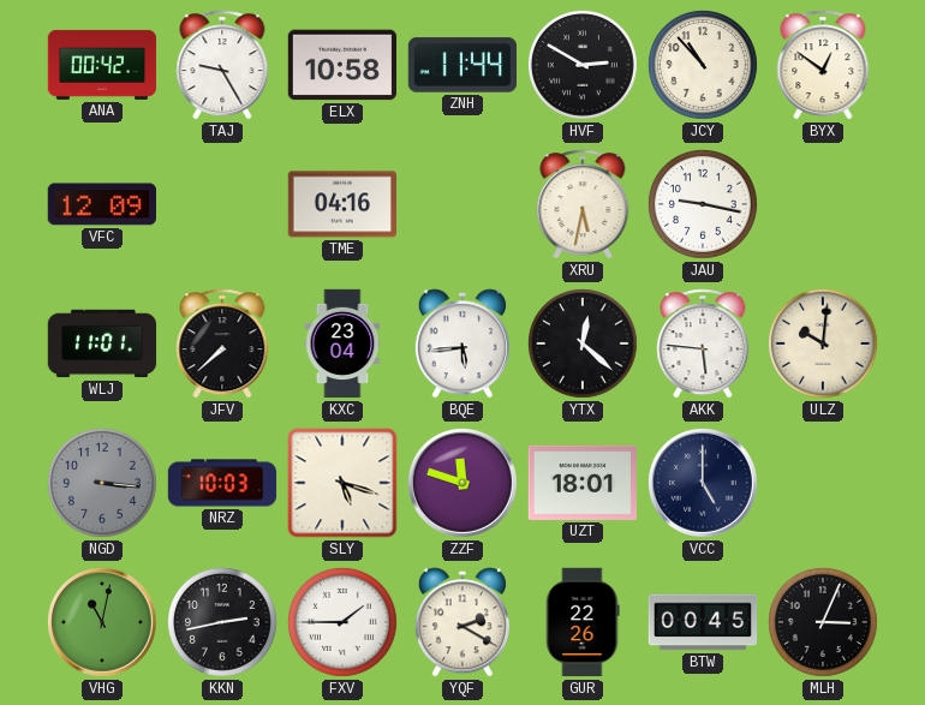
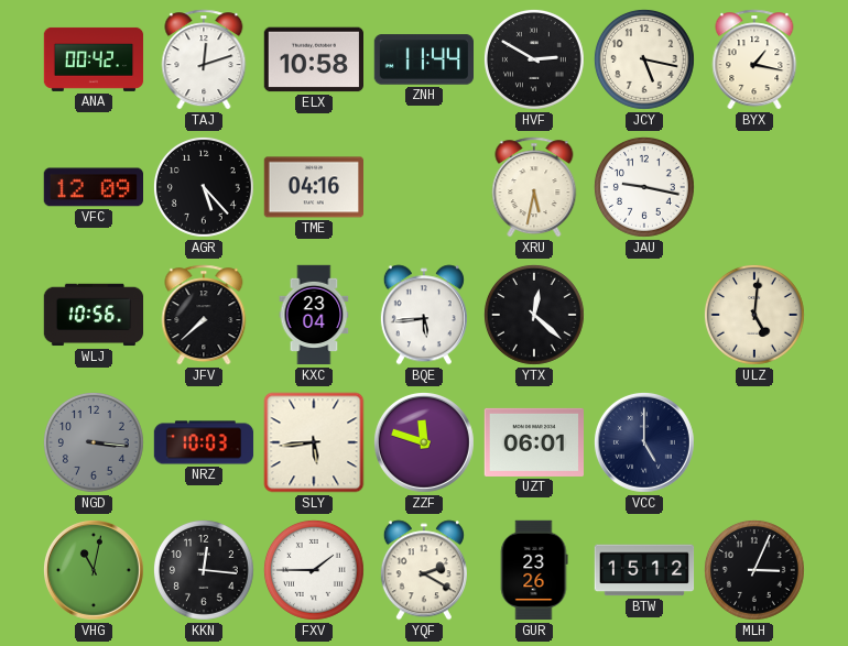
TAJ: 9:25 -> 12:12 (204, 59)
JCY: 10:53 -> 5:17 (644, 59)
BYX: 12:51 -> 1:17 (754, 59)
AGR: none -> 5:23 (204, 187)
WLJ: 11:01 -> 10:56 (94, 315)
AKK: 5:46 -> none (703, 343)
ULZ: 10:01 -> 5:01 (754, 315)
SLY: 5:18 -> 5:44 (314, 442)
UZT: 18:01 -> 06:01 (533, 442)
KKN: 2:43 -> 12:16 (204, 570)
GUR: 22:26 -> 23:26 (534, 570)
BTW: 00:45 -> 15:12 (644, 570)
